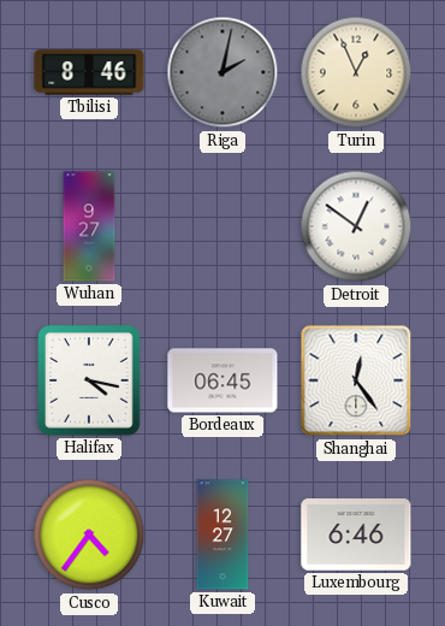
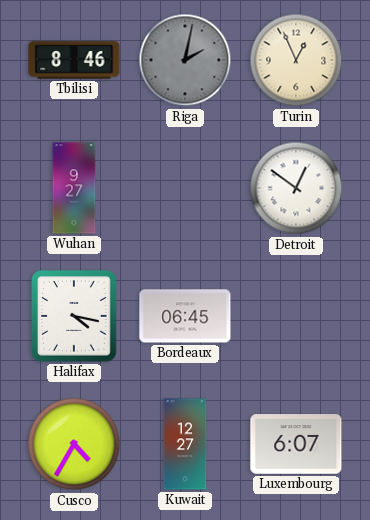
Shanghai: 12:24 -> none (356, 380)
Cusco: 4:36 -> 4:35 (74, 444)
Luxembourg: 6:46 -> 6:07 (296, 444)
